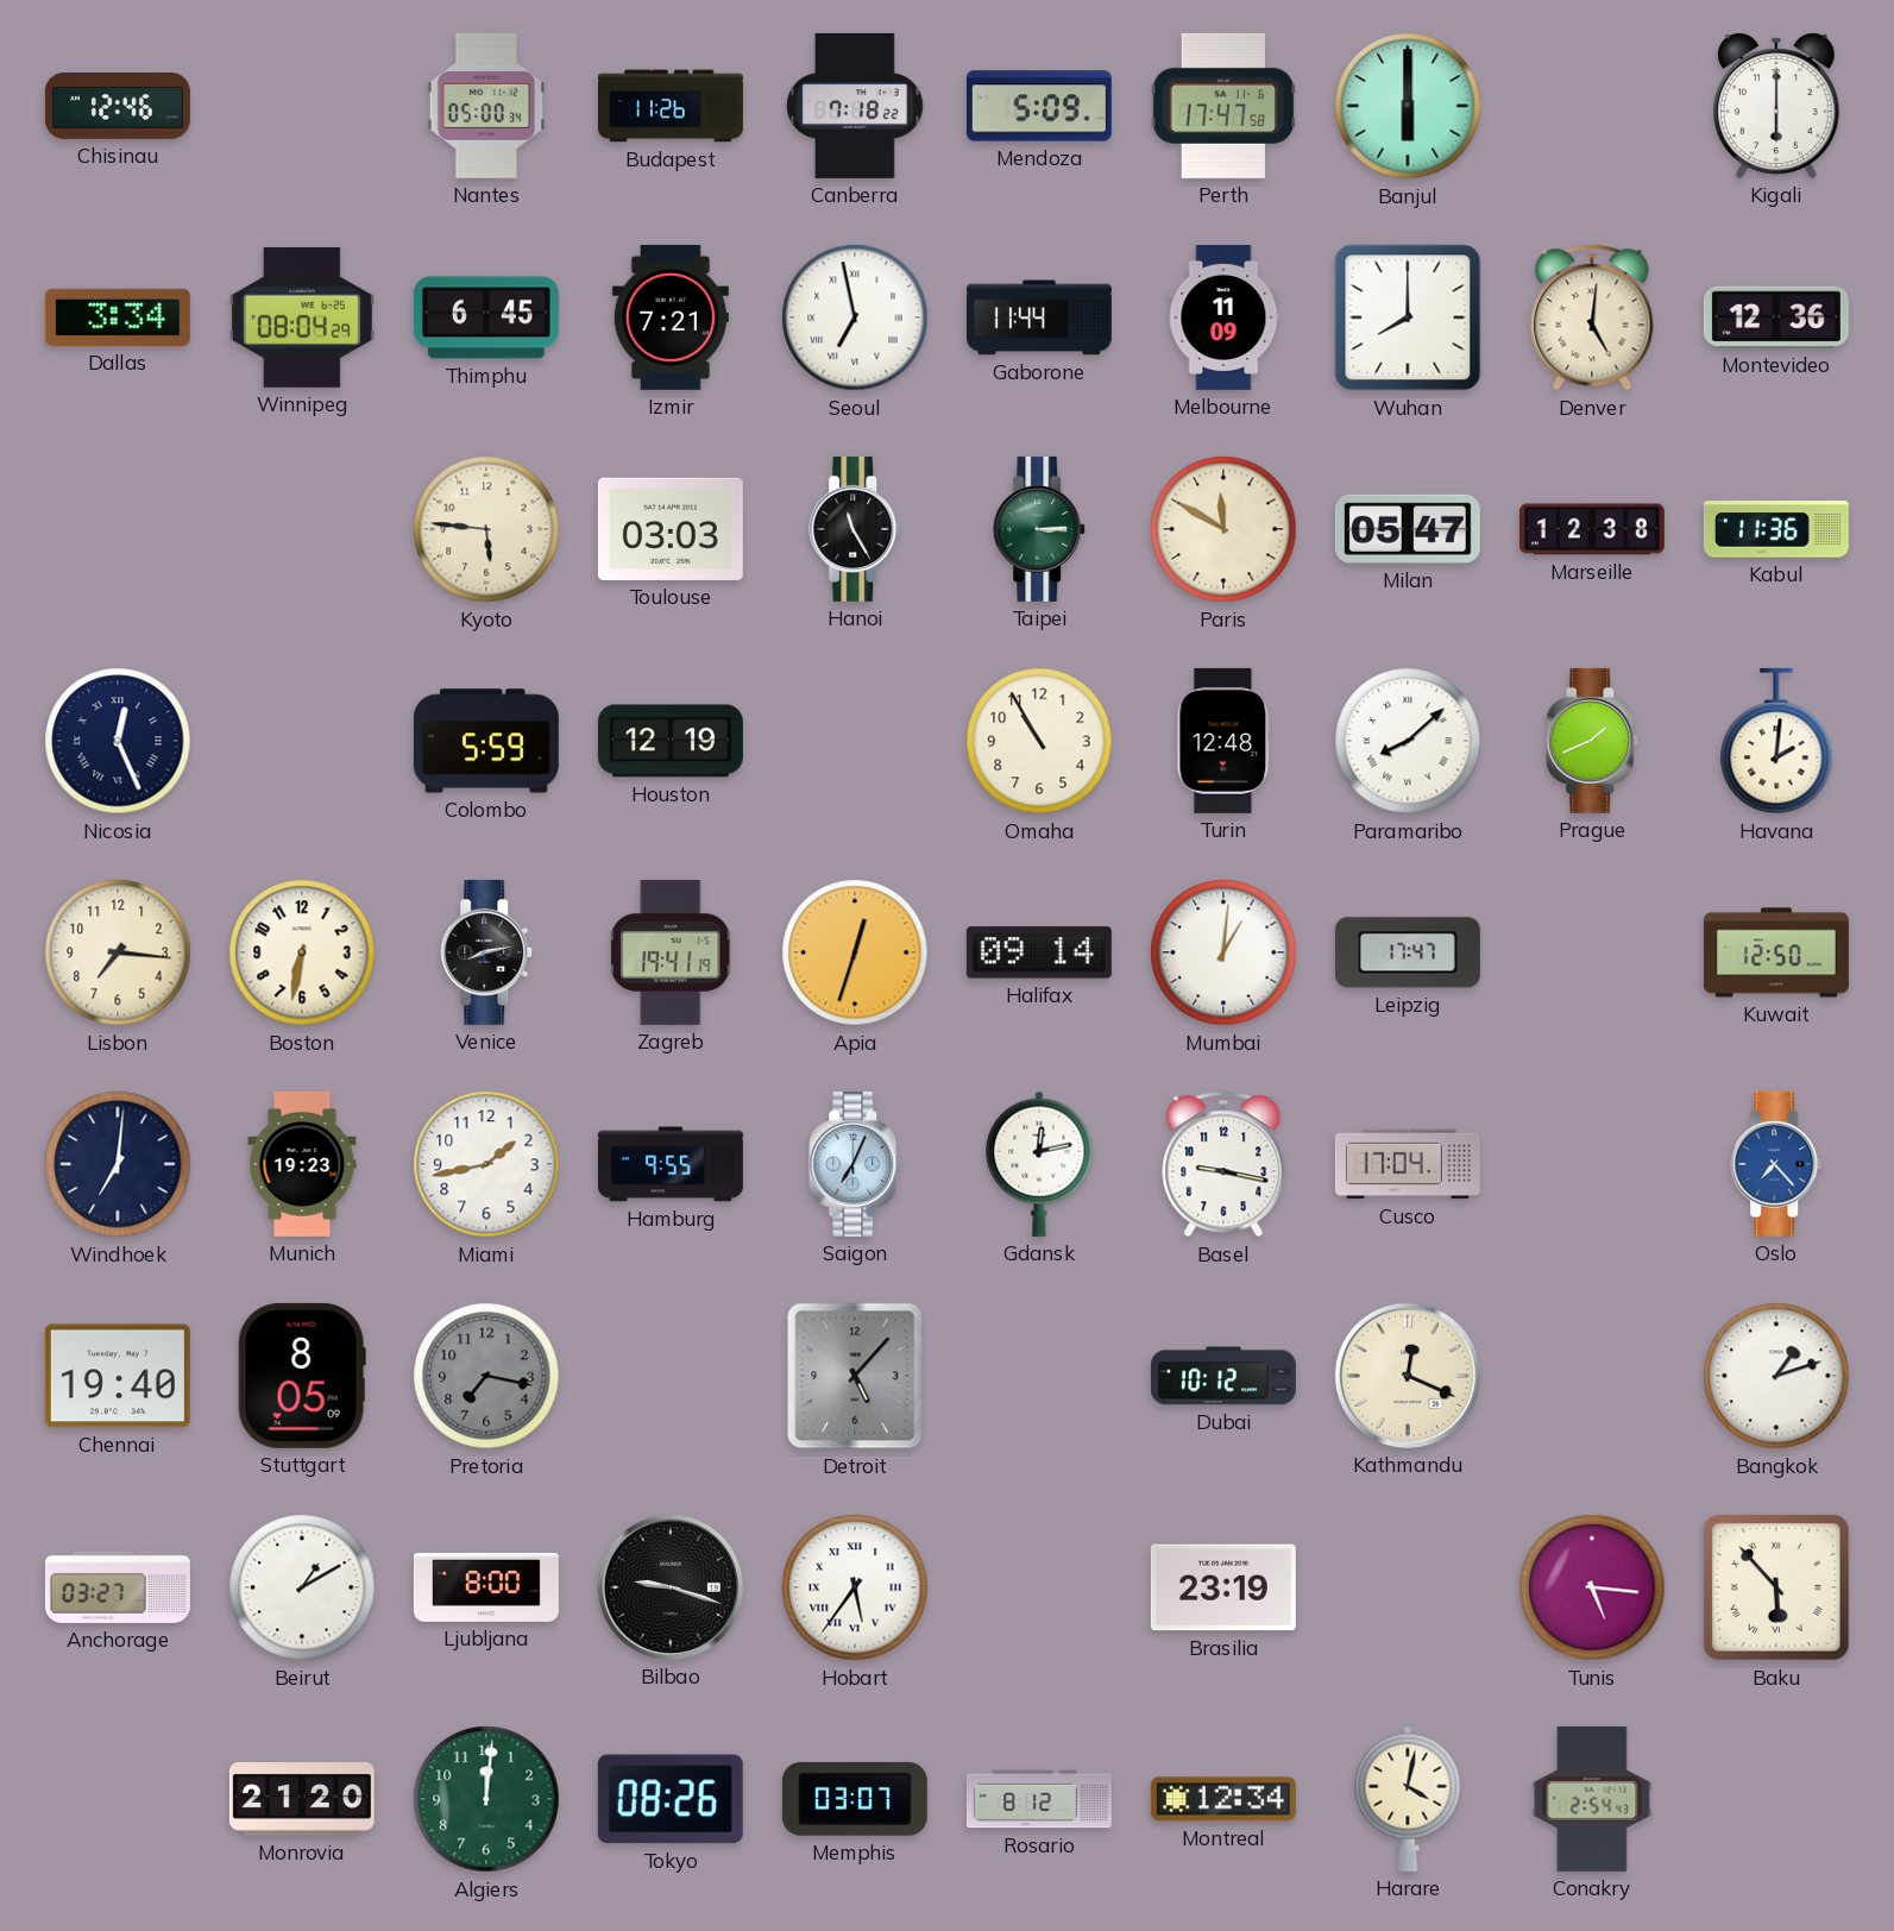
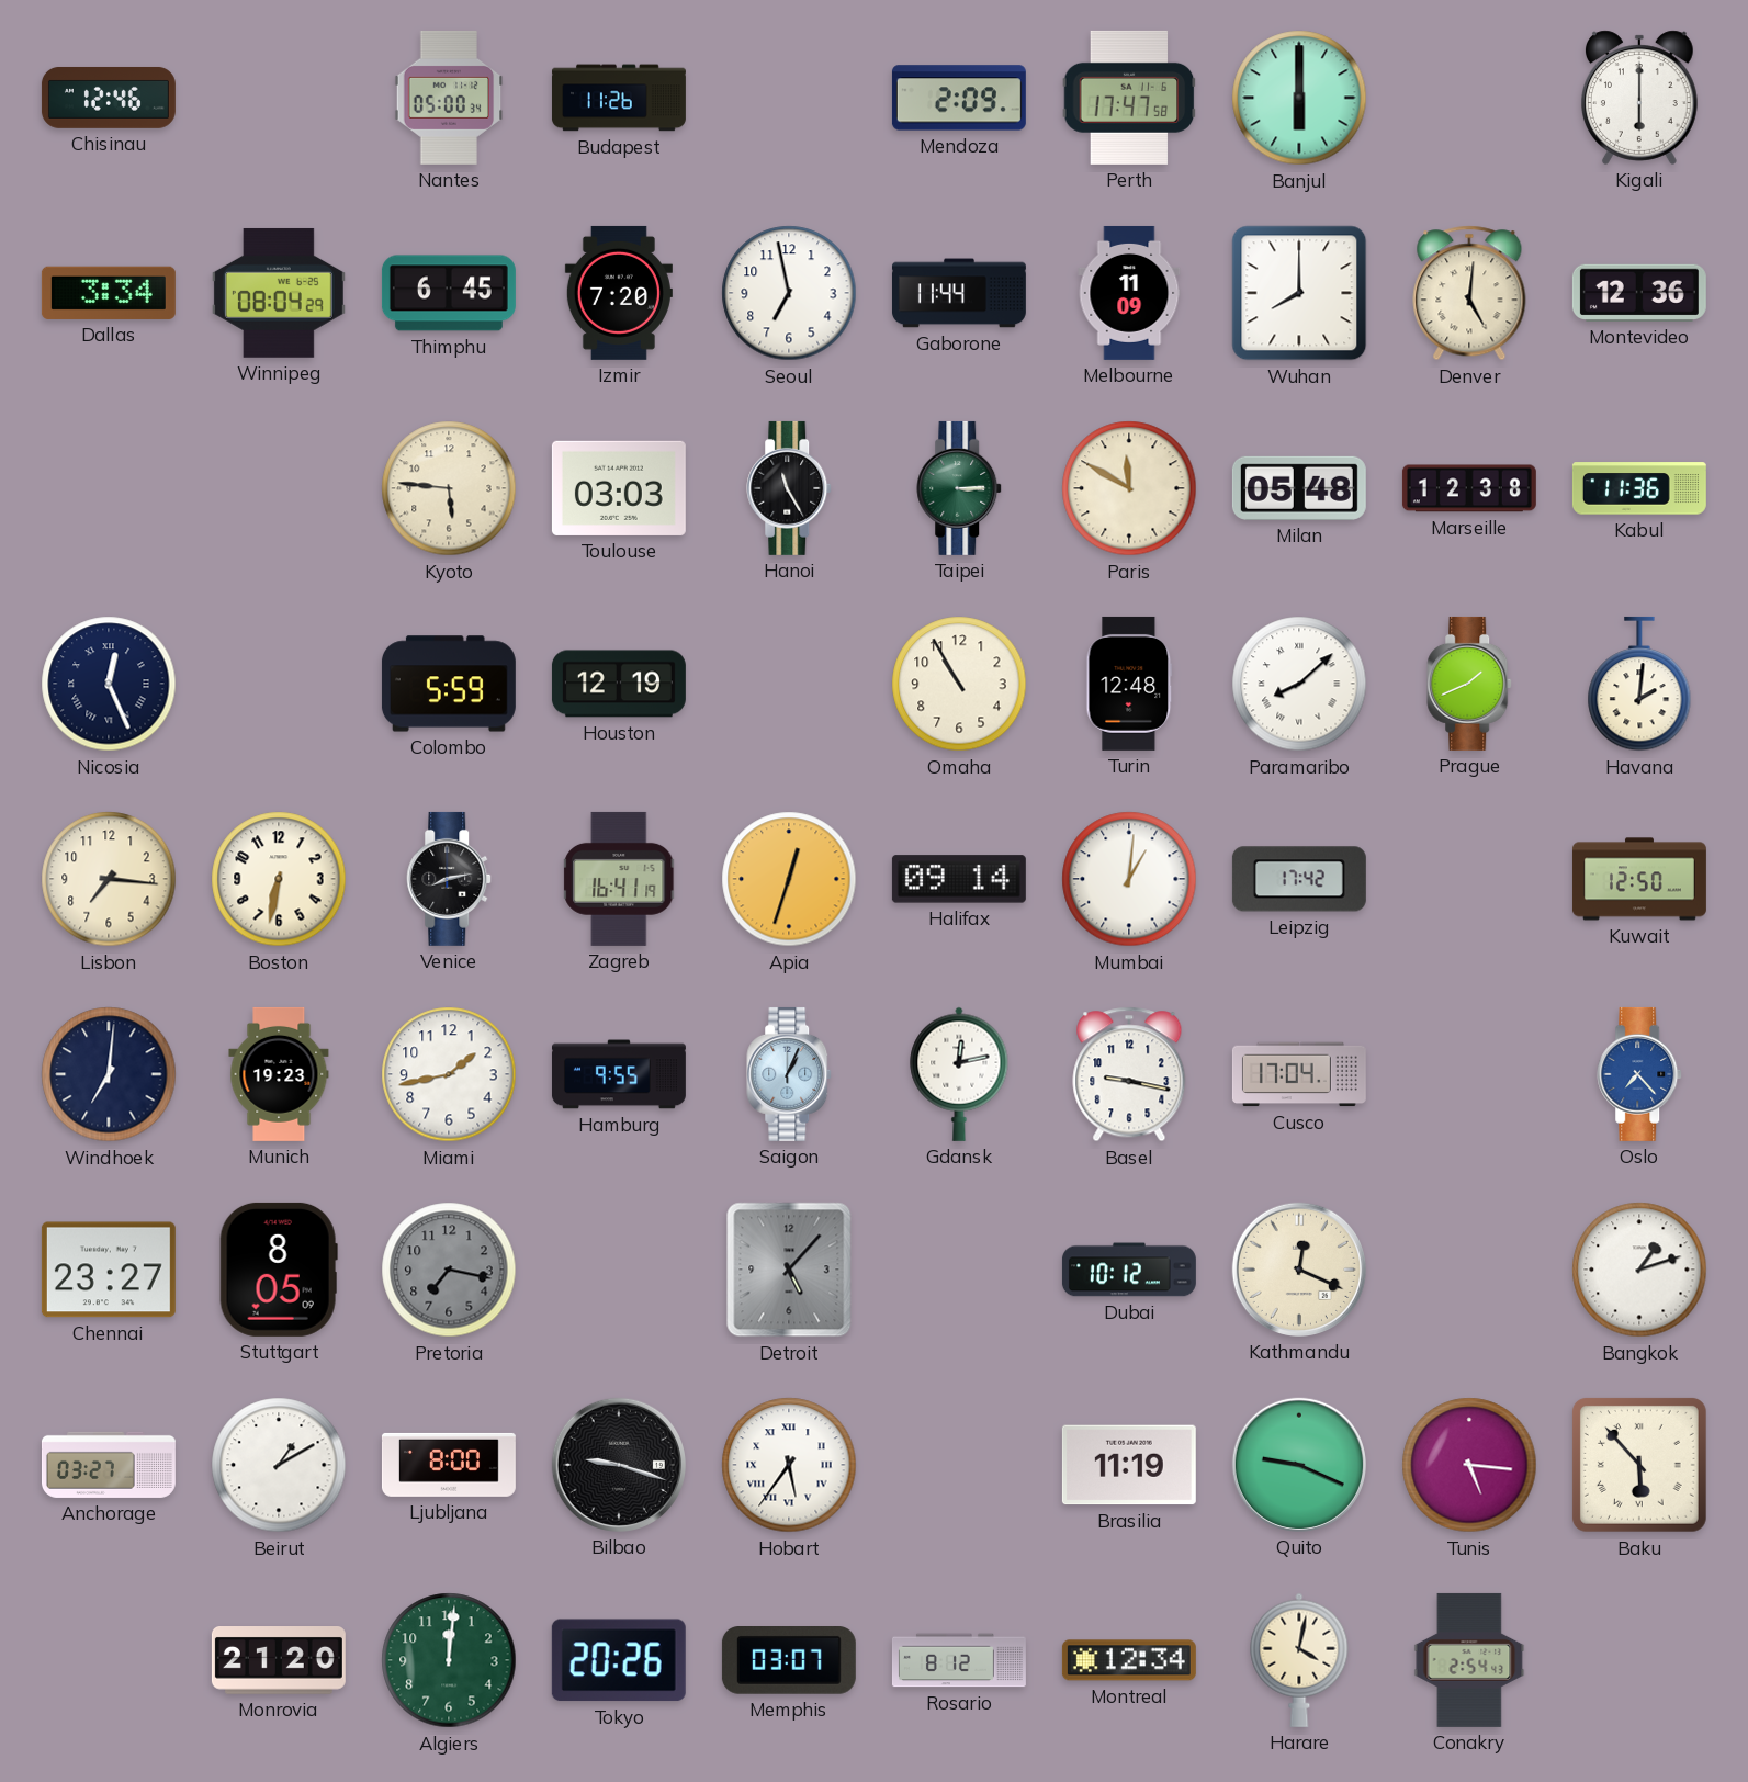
Canberra: 7:18 -> none (855, 106)
Mendoza: 5:09 -> 2:09 (959, 98)
Izmir: 7:21 -> 7:20 (619, 293)
Seoul numerals: Roman -> Arabic (789, 293)
Milan: 05:47 -> 05:48 (1299, 488)
Zagreb: 19:41 -> 16:41 (620, 879)
Leipzig: 17:47 -> 17:42 (1299, 879)
Saigon: 7:04 -> 1:04 (790, 1074)
Chennai: 19:40 -> 23:27 (109, 1270)
Brasilia: 23:19 -> 11:19 (1129, 1465)
Quito: none -> 9:19 (1299, 1465)
Tokyo: 08:26 -> 20:26 (619, 1660)
